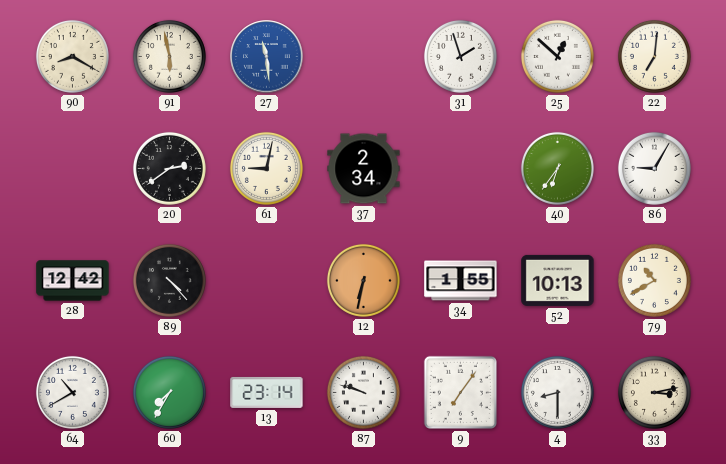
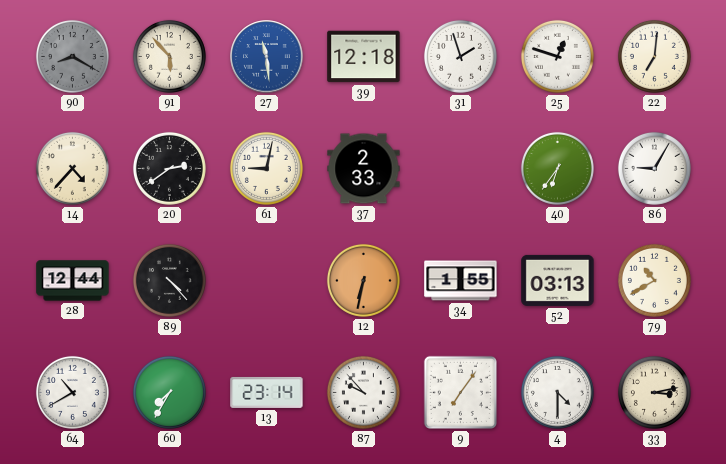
90 dial: cream -> grey (72, 56)
91: 5:58 -> 5:53 (169, 56)
39: none -> 12:18 (364, 57)
25: 12:52 -> 12:48 (557, 56)
14: none -> 4:37 (72, 168)
37: 2:34 -> 2:33 (364, 169)
28: 12:42 -> 12:44 (73, 281)
52: 10:13 -> 03:13 (558, 280)
87: 9:48 -> 9:53 (363, 392)
4: 8:30 -> 4:30 (557, 392)
